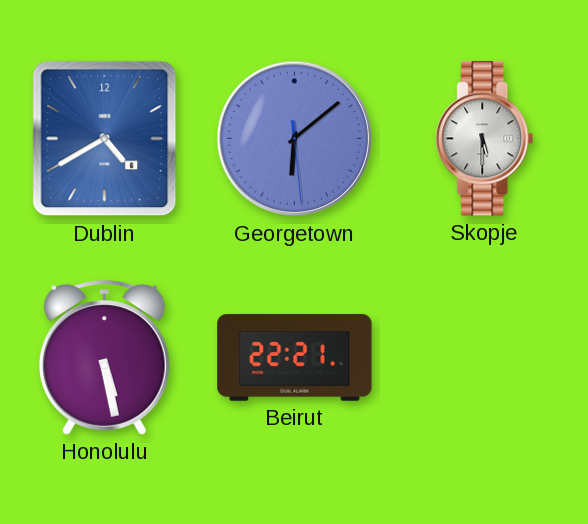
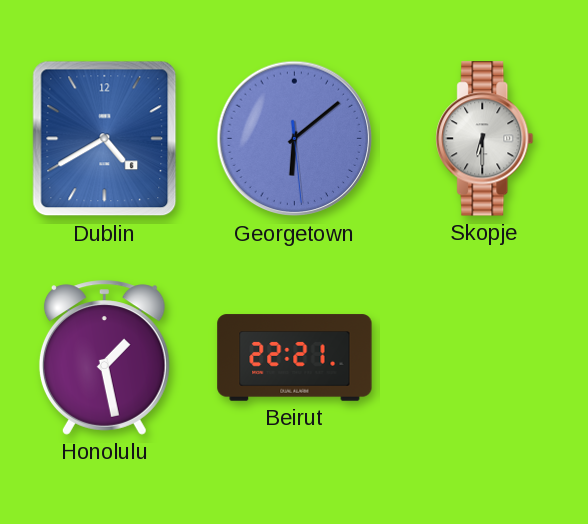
Skopje: 5:30 -> 6:30 (485, 139)
Honolulu: 5:28 -> 1:28 (104, 358)
